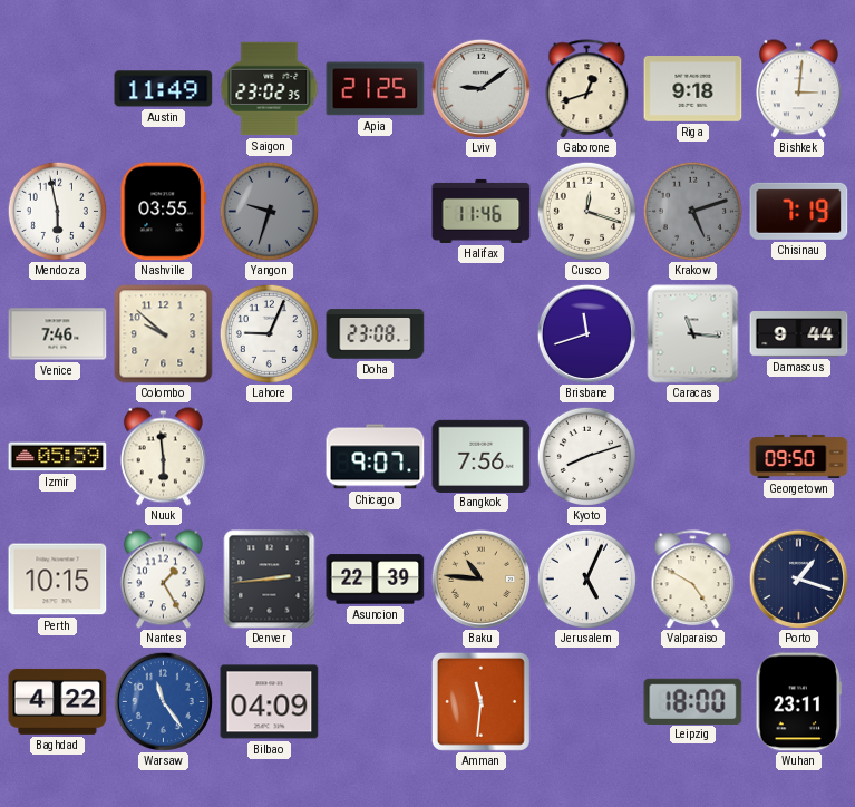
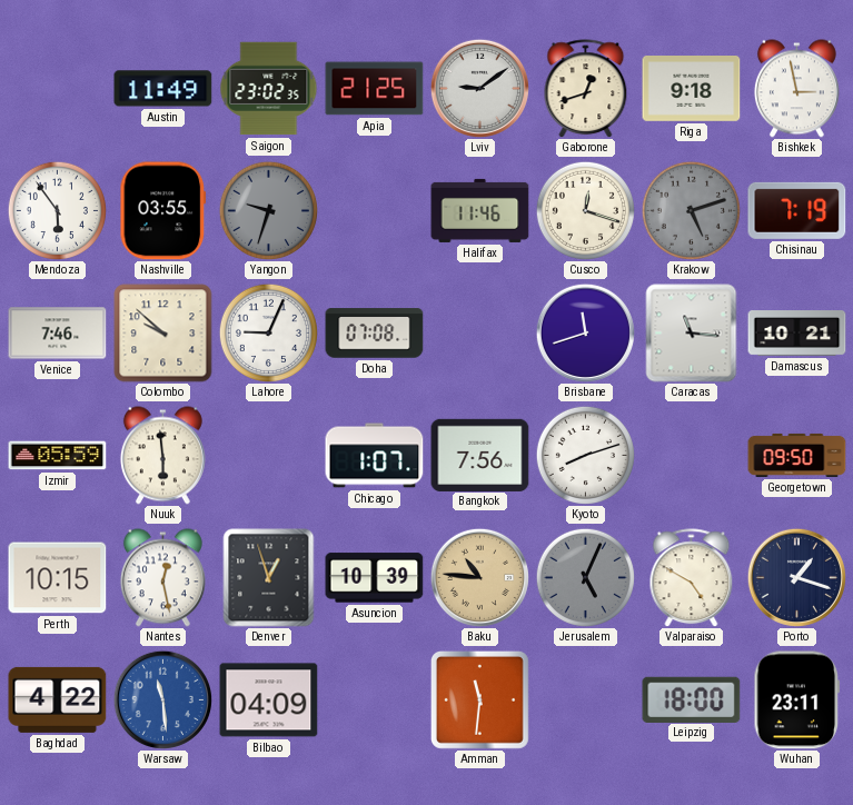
Bishkek: 3:01 -> 2:58 (796, 89)
Mendoza: 5:58 -> 5:54 (57, 210)
Doha: 23:08 -> 07:08 (375, 334)
Damascus: 9:44 -> 10:21 (797, 334)
Chicago: 9:07 -> 1:07 (375, 456)
Nantes: 1:25 -> 12:28 (162, 578)
Denver: 2:44 -> 12:57 (269, 578)
Asuncion: 22:39 -> 10:39 (375, 578)
Jerusalem dial: white -> grey (585, 577)
Warsaw: 11:24 -> 11:29 (162, 699)
